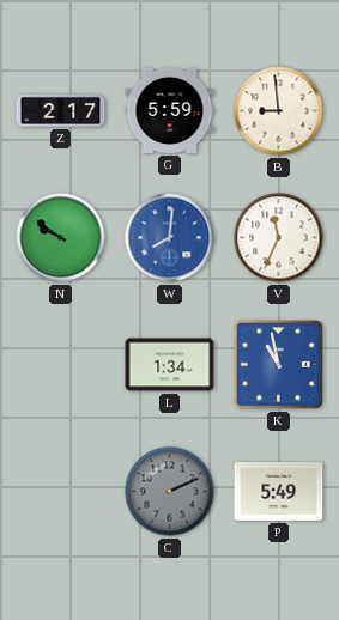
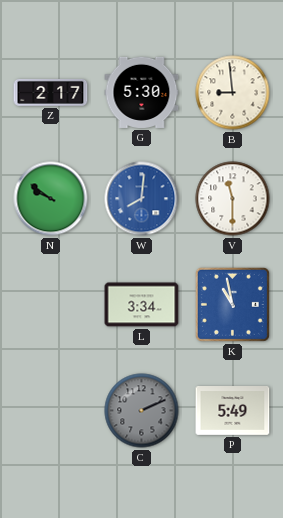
G: 5:59 -> 5:30 (142, 92)
V: 11:34 -> 11:30 (233, 199)
L: 1:34 -> 3:34 (142, 305)
